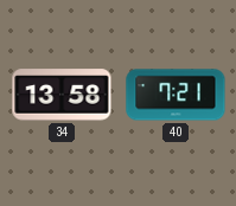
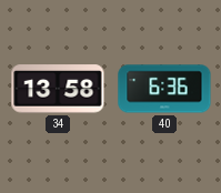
40: 7:21 -> 6:36 (164, 89)
